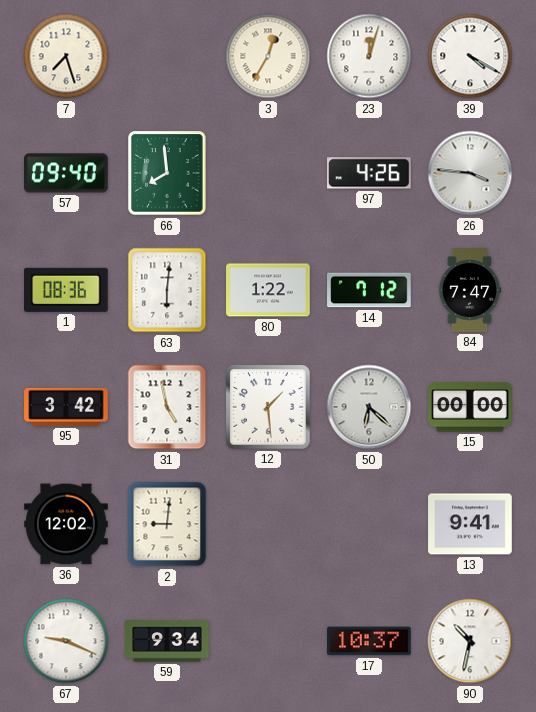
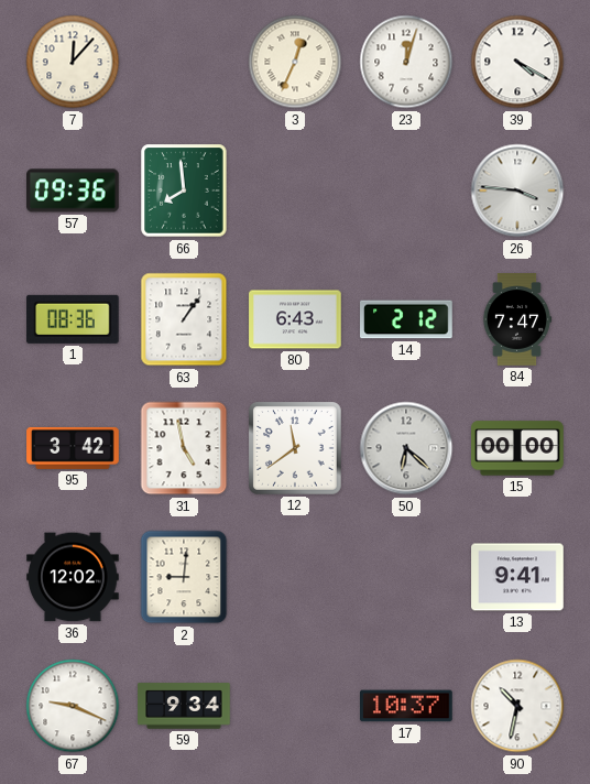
7: 7:27 -> 12:07 (73, 62)
3: 12:35 -> 12:34 (295, 62)
57: 09:40 -> 09:36 (74, 190)
97: 4:26 -> none (370, 173)
63: 6:01 -> 1:06 (184, 319)
80: 1:22 -> 6:43 (295, 319)
14: 7:12 -> 2:12 (406, 319)
12: 1:29 -> 11:39 (295, 448)
